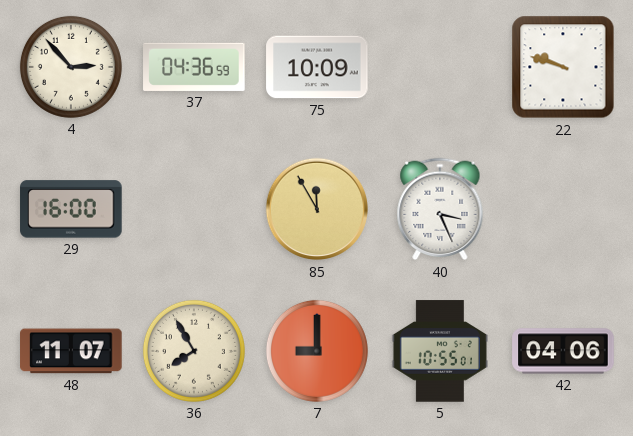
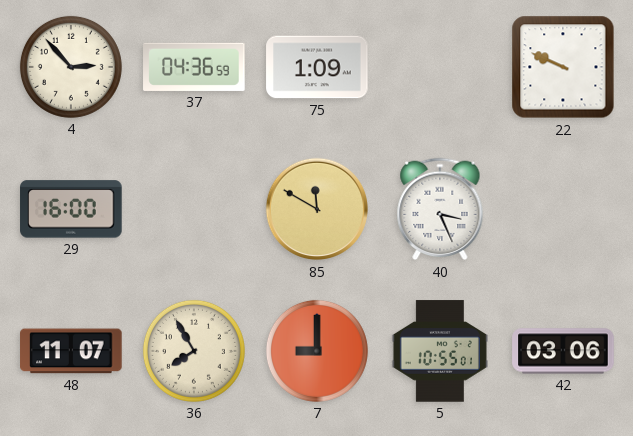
75: 10:09 -> 1:09 (317, 67)
22: 9:48 -> 9:49 (563, 67)
85: 11:55 -> 11:50 (317, 209)
42: 04:06 -> 03:06 (563, 351)
